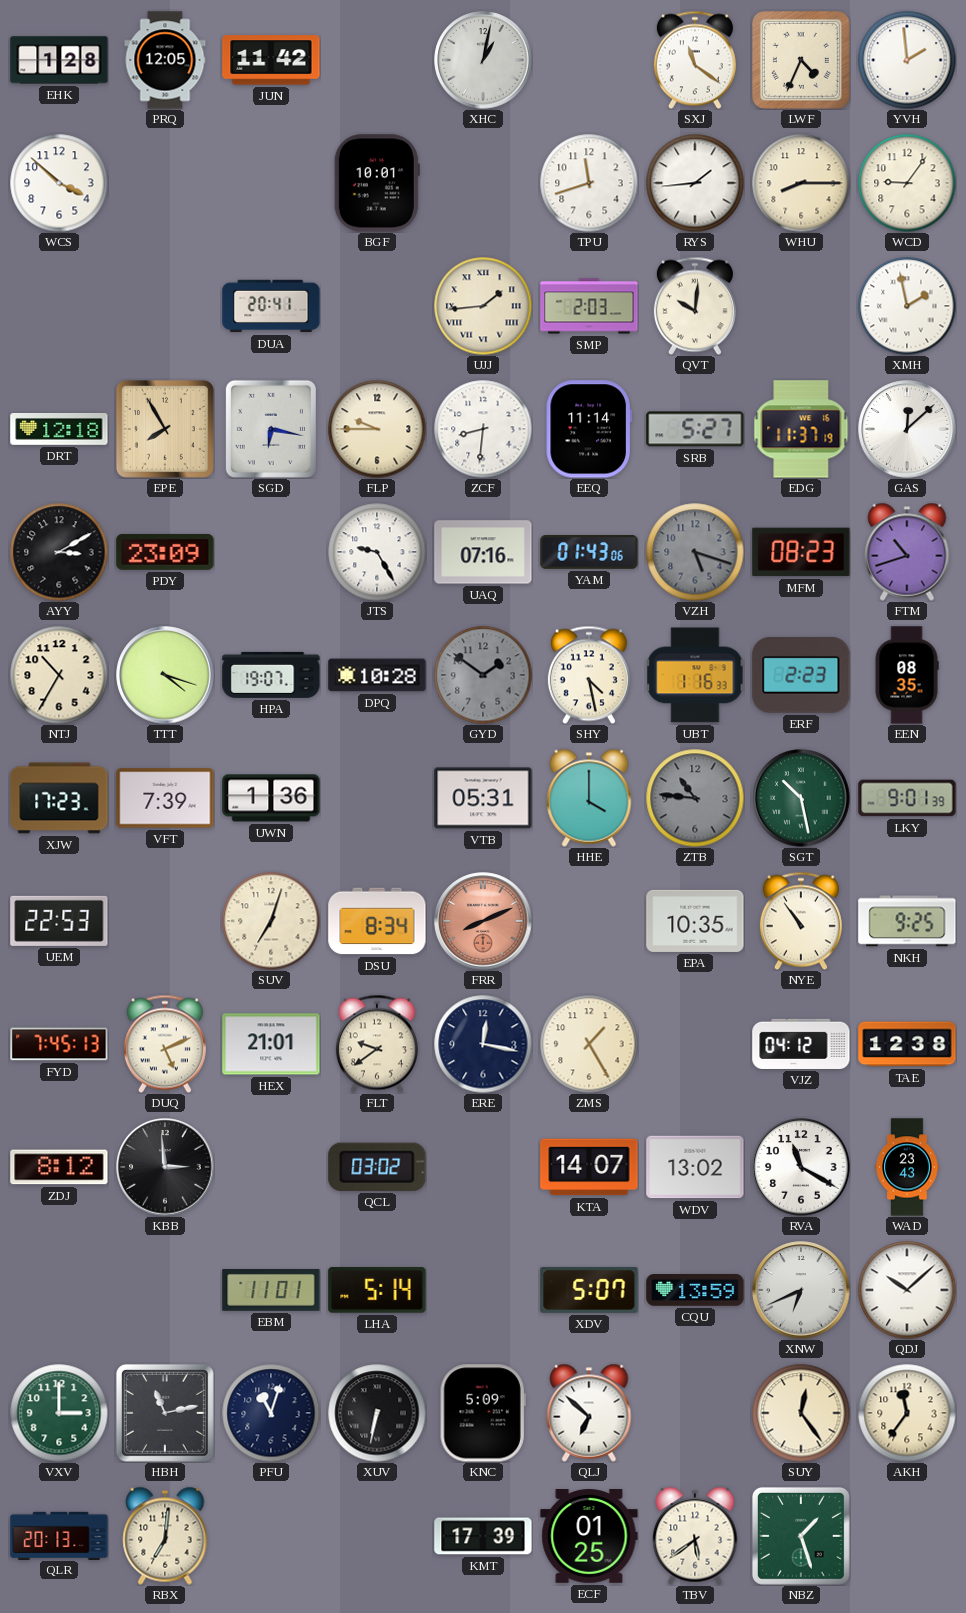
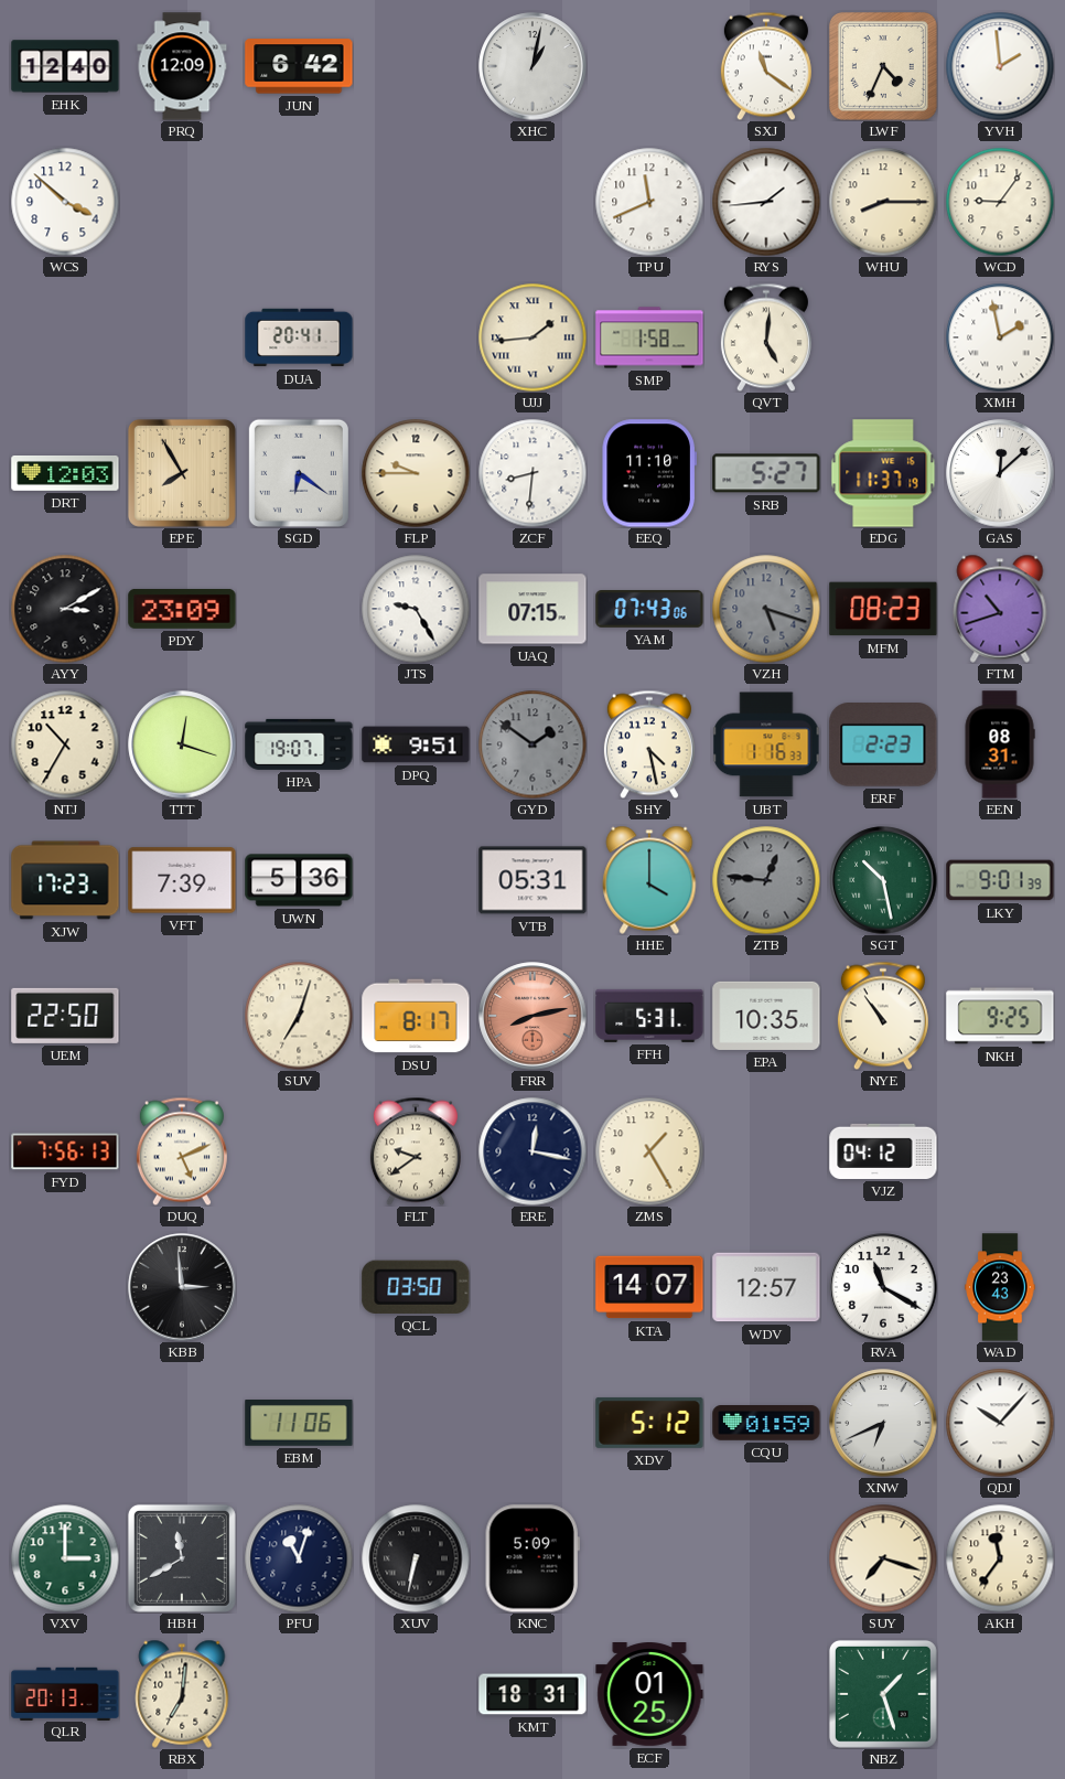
EHK: 1:28 -> 12:40 (65, 66)
PRQ: 12:05 -> 12:09 (182, 66)
JUN: 11:42 -> 6:42 (299, 66)
BGF: 10:01 -> none (377, 183)
TPU: 11:42 -> 11:41 (649, 202)
SMP: 2:03 -> 1:58 (649, 337)
QVT: 10:01 -> 5:01 (766, 337)
DRT: 12:18 -> 12:03 (65, 474)
SGD: 6:17 -> 6:21 (299, 473)
EEQ: 11:14 -> 11:10 (649, 473)
UAQ: 07:16 -> 07:15 (532, 609)
YAM: 01:43 -> 07:43 (649, 610)
TTT: 4:18 -> 12:18 (182, 744)
DPQ: 10:28 -> 9:51 (416, 744)
EEN: 08:35 -> 08:31 (1000, 744)
UWN: 1:36 -> 5:36 (299, 880)
ZTB: 10:46 -> 12:46 (766, 880)
UEM: 22:53 -> 22:50 (65, 1016)
DSU: 8:34 -> 8:17 (416, 1016)
FRR: 8:11 -> 8:13 (532, 1016)
FFH: none -> 5:31 (649, 1016)
FYD: 7:45 -> 7:56 (65, 1151)
HEX: 21:01 -> none (271, 1044)
TAE: 12:38 -> none (907, 1044)
ZDJ: 8:12 -> none (59, 1167)
QCL: 03:02 -> 03:50 (416, 1287)
WDV: 13:02 -> 12:57 (766, 1287)
EBM: 11:01 -> 11:06 (299, 1424)
LHA: 5:14 -> none (377, 1290)
XDV: 5:07 -> 5:12 (649, 1423)
CQU: 13:59 -> 01:59 (766, 1423)
QDJ: 10:08 -> 10:07 (1000, 1423)
HBH: 11:13 -> 11:40 (182, 1558)
QLJ: 6:52 -> none (589, 1413)
SUY: 12:24 -> 7:18 (883, 1558)
KMT: 17:39 -> 18:31 (532, 1694)
TBV: 5:39 -> none (695, 1536)
